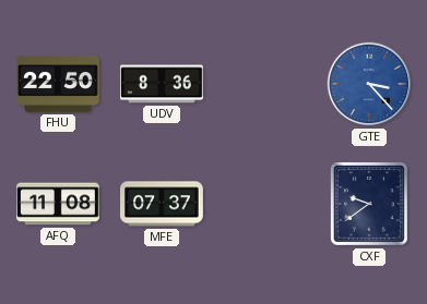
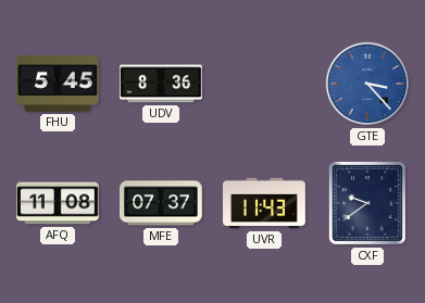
FHU: 22:50 -> 5:45 (58, 84)
UVR: none -> 11:43 (265, 203)
